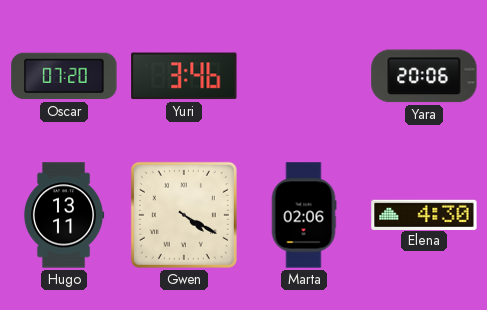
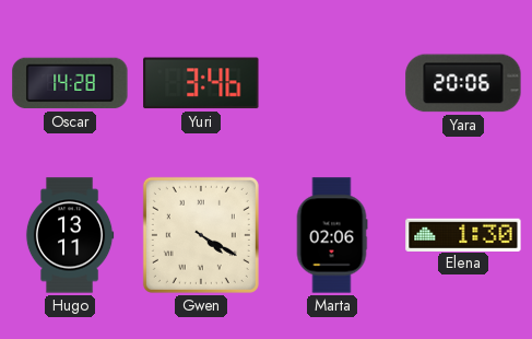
Oscar: 07:20 -> 14:28 (70, 83)
Elena: 4:30 -> 1:30 (463, 234)
